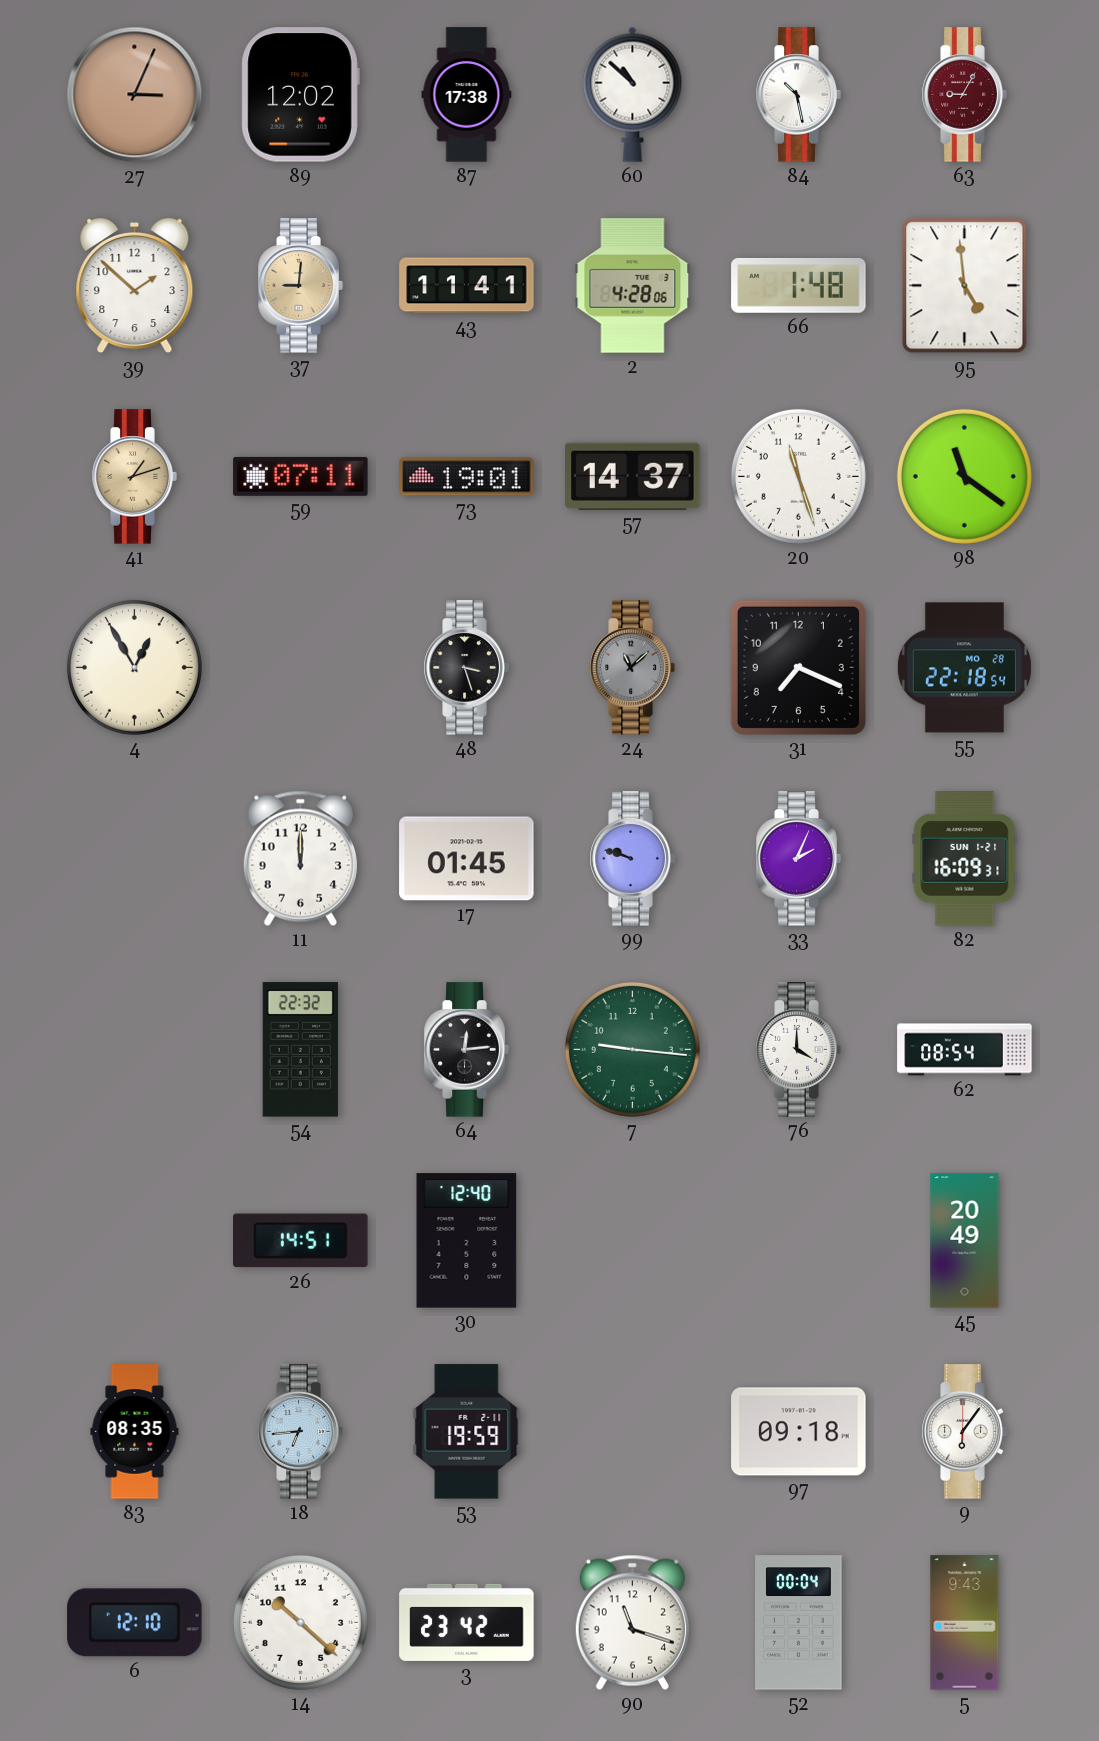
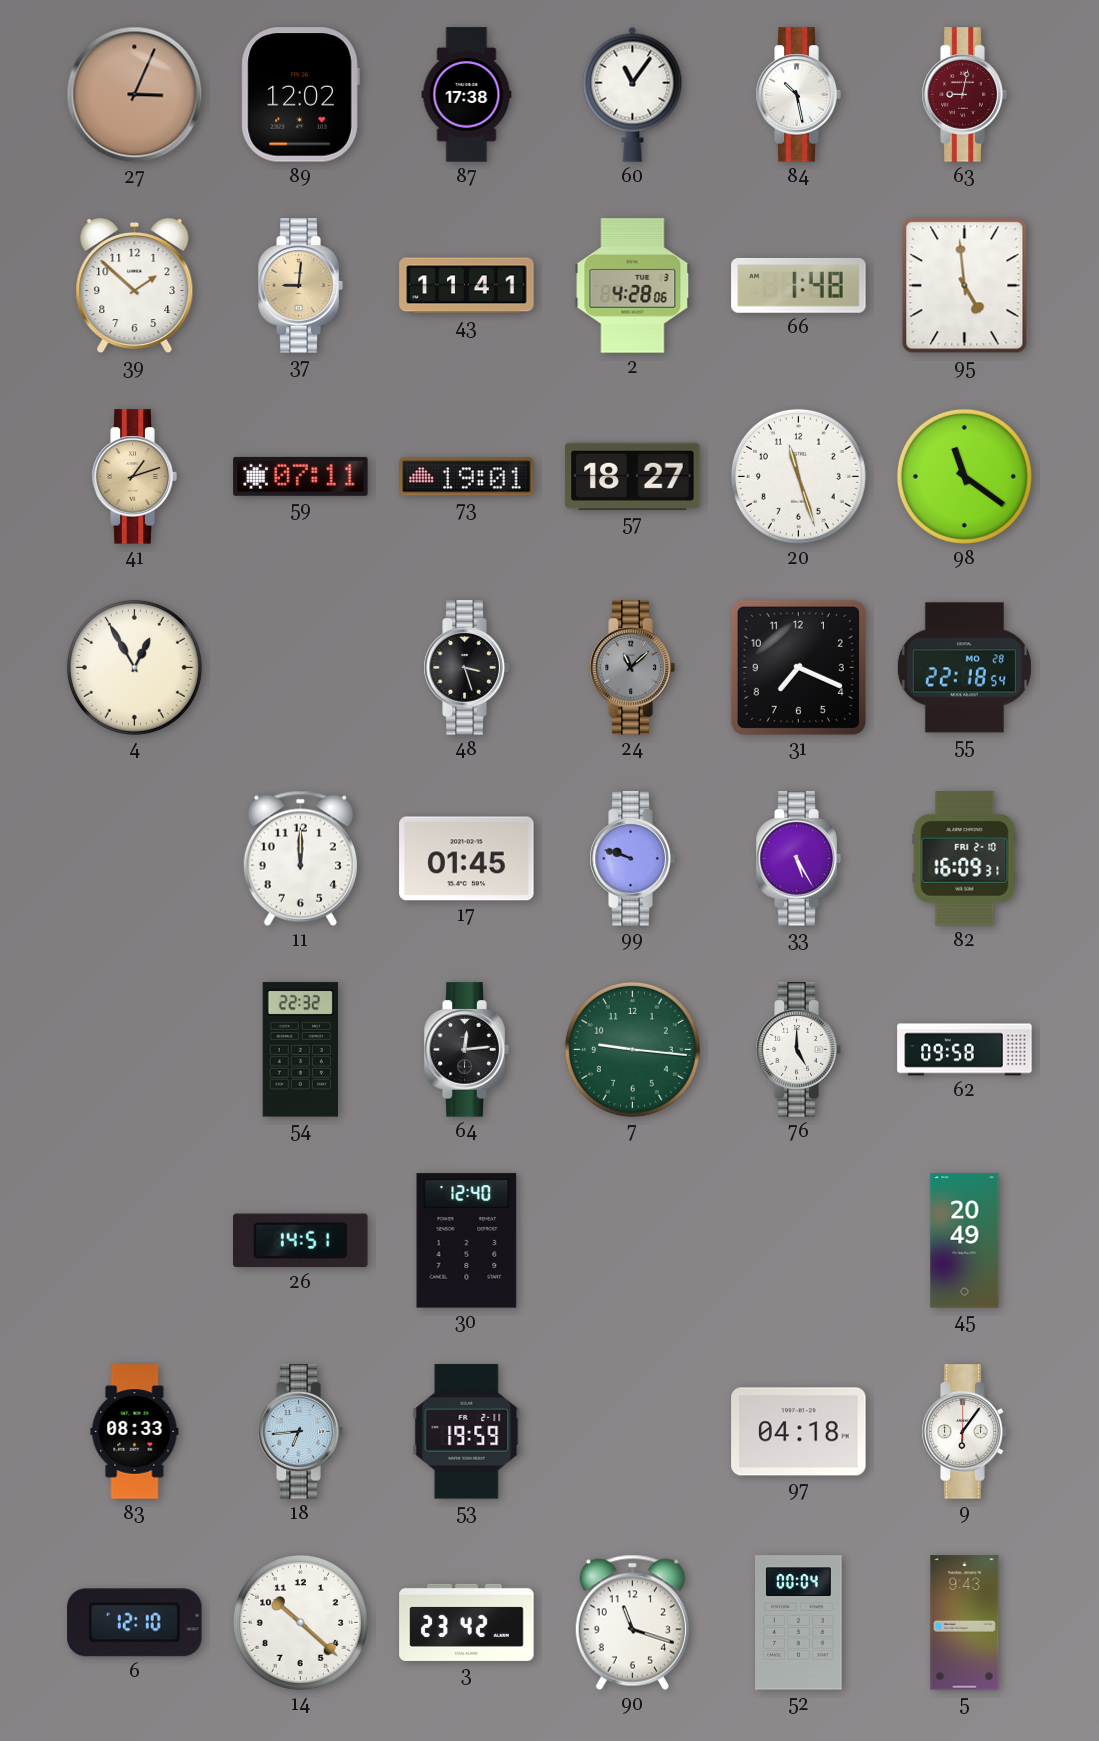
60: 10:52 -> 11:06 (633, 94)
63: 9:05 -> 9:02 (964, 95)
57: 14:37 -> 18:27 (633, 476)
33: 2:04 -> 5:25 (798, 859)
82 date: SUN 1-21 -> FRI 2-10 (965, 859)
76: 4:00 -> 5:00 (798, 1050)
62: 08:54 -> 09:58 (965, 1050)
83: 08:35 -> 08:33 (135, 1432)
97: 09:18 -> 04:18 (799, 1432)
